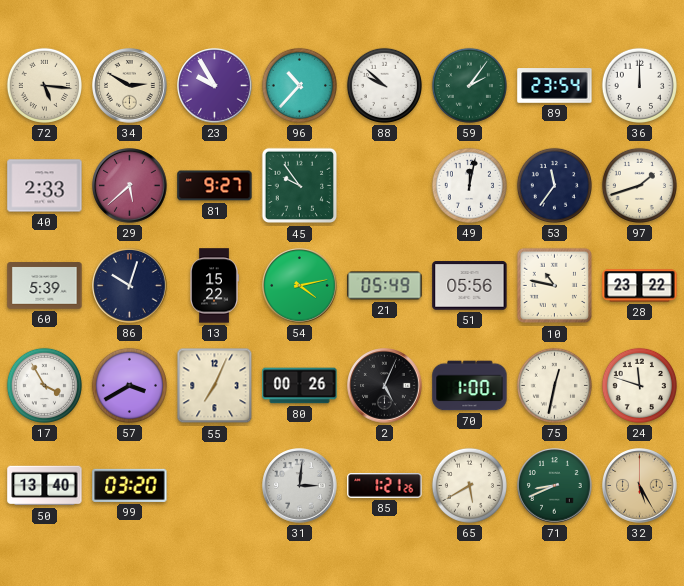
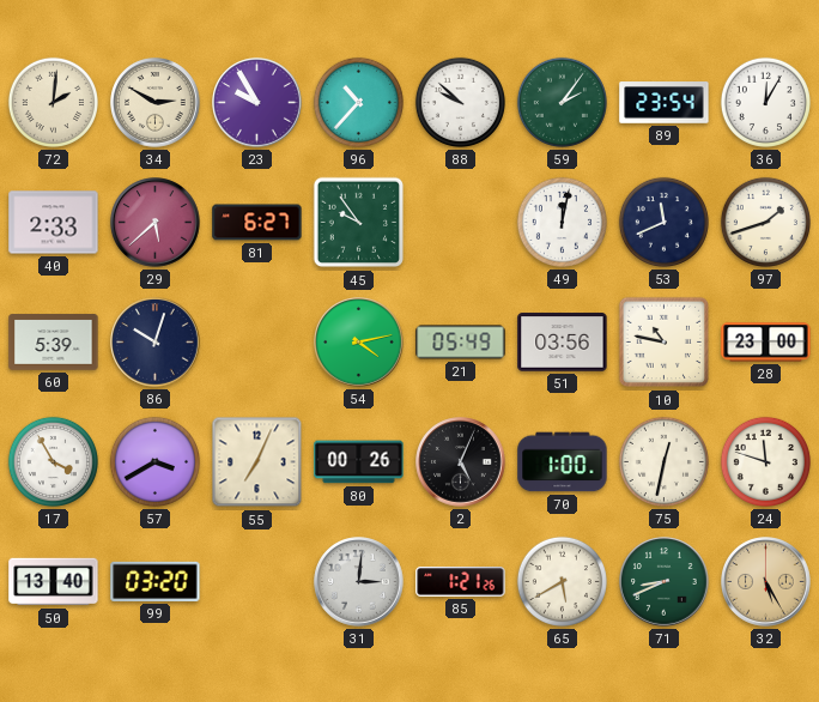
72: 5:16 -> 2:01 (53, 102)
36: 12:00 -> 12:05 (765, 102)
81: 9:27 -> 6:27 (257, 223)
53: 11:36 -> 11:41 (663, 222)
13: 15:22 -> none (215, 286)
51: 05:56 -> 03:56 (563, 343)
28: 23:22 -> 23:00 (766, 343)
